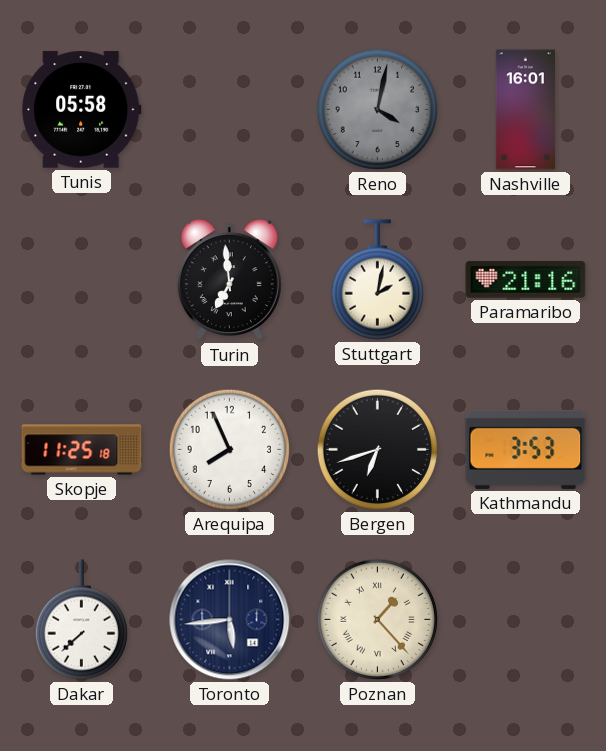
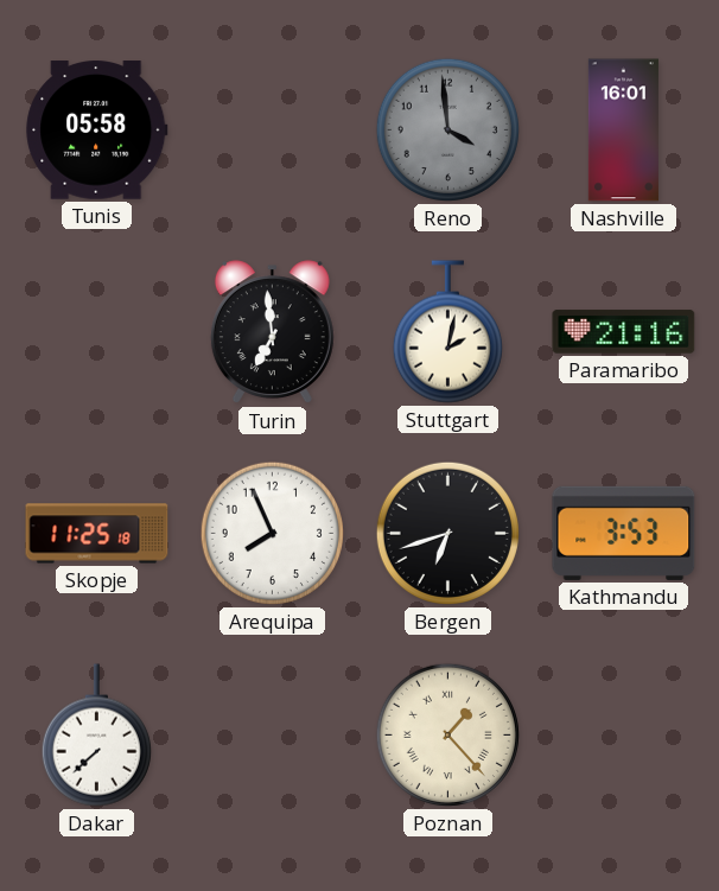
Reno: 4:02 -> 3:59 (447, 129)
Toronto: 5:44 -> none (230, 620)
